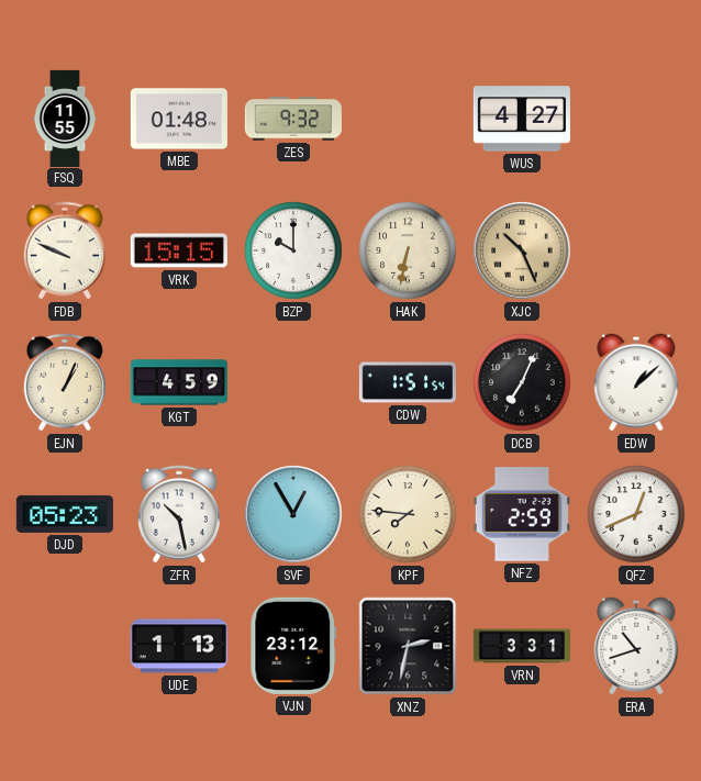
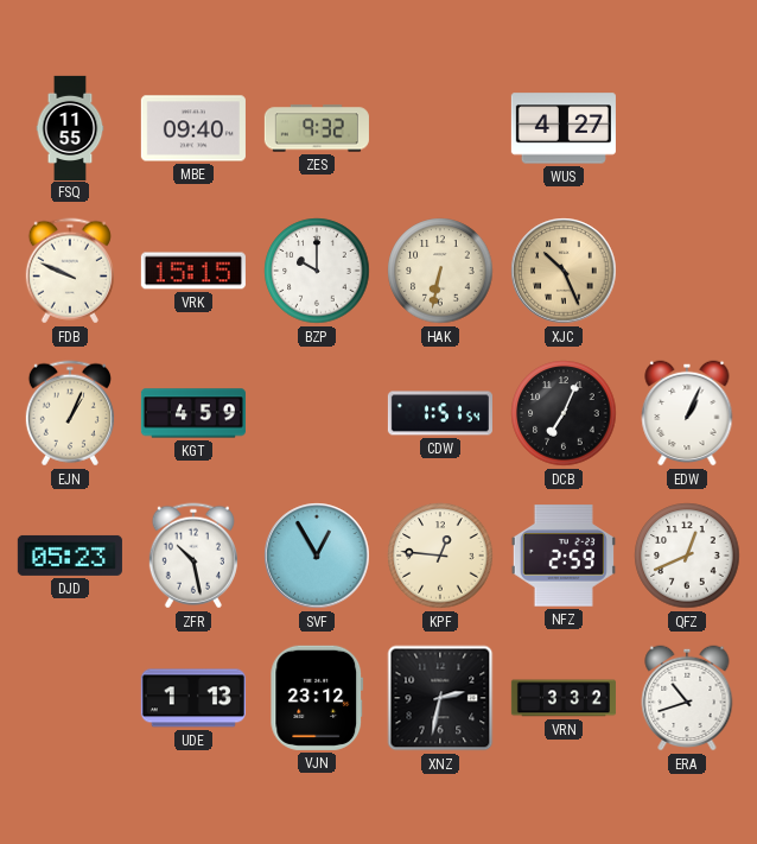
MBE: 01:48 -> 09:40 (193, 128)
EDW: 1:08 -> 1:04 (687, 413)
KPF: 7:46 -> 12:46 (440, 556)
VRN: 3:31 -> 3:32 (564, 698)
